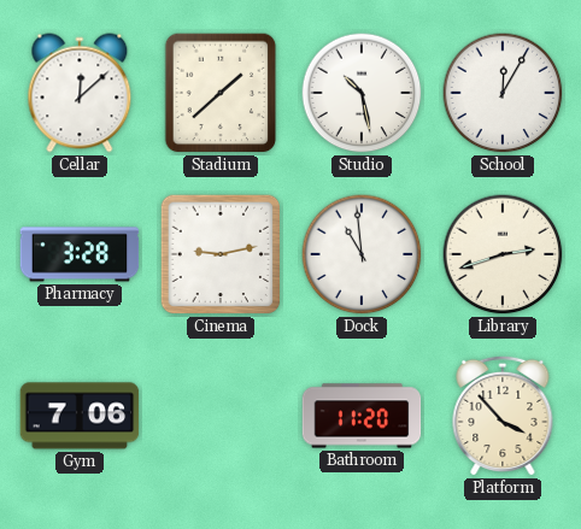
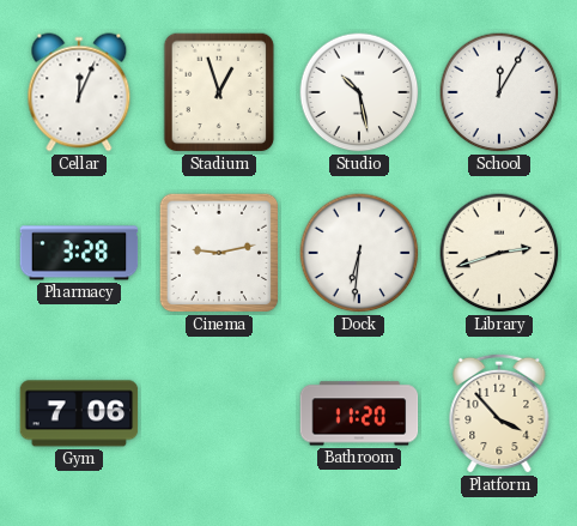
Cellar: 12:08 -> 12:04 (79, 92)
Stadium: 1:38 -> 12:57 (219, 92)
Dock: 10:59 -> 6:31 (359, 253)
